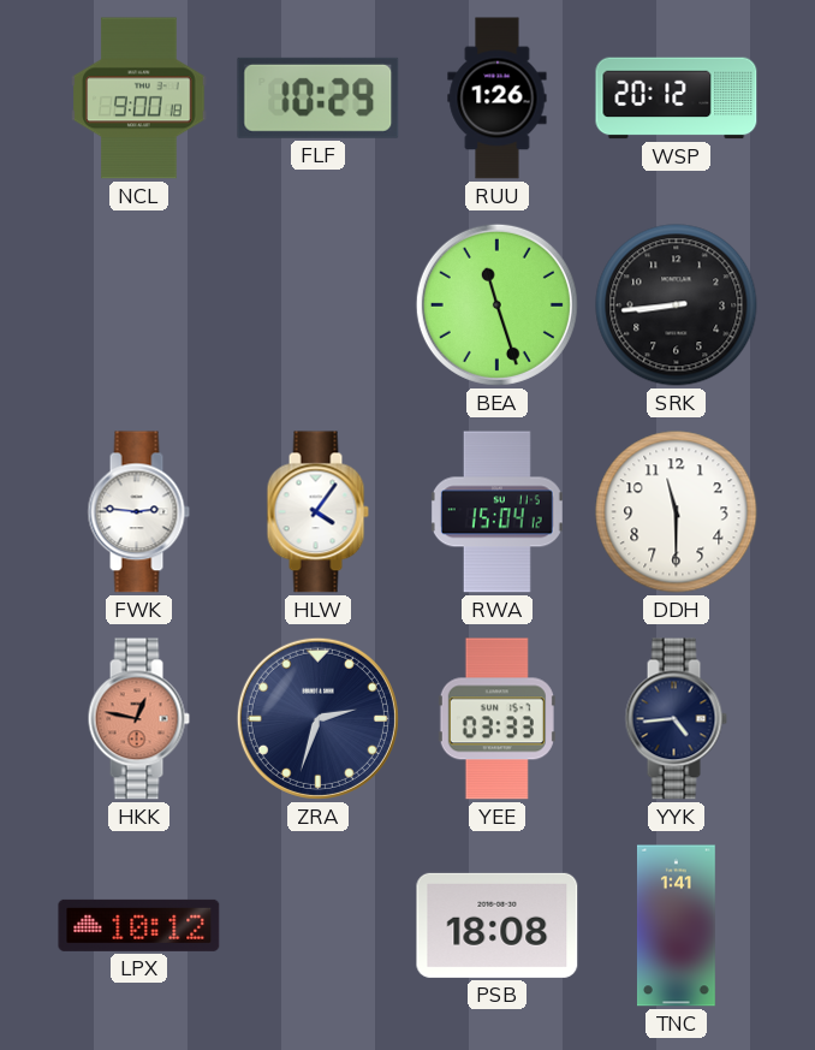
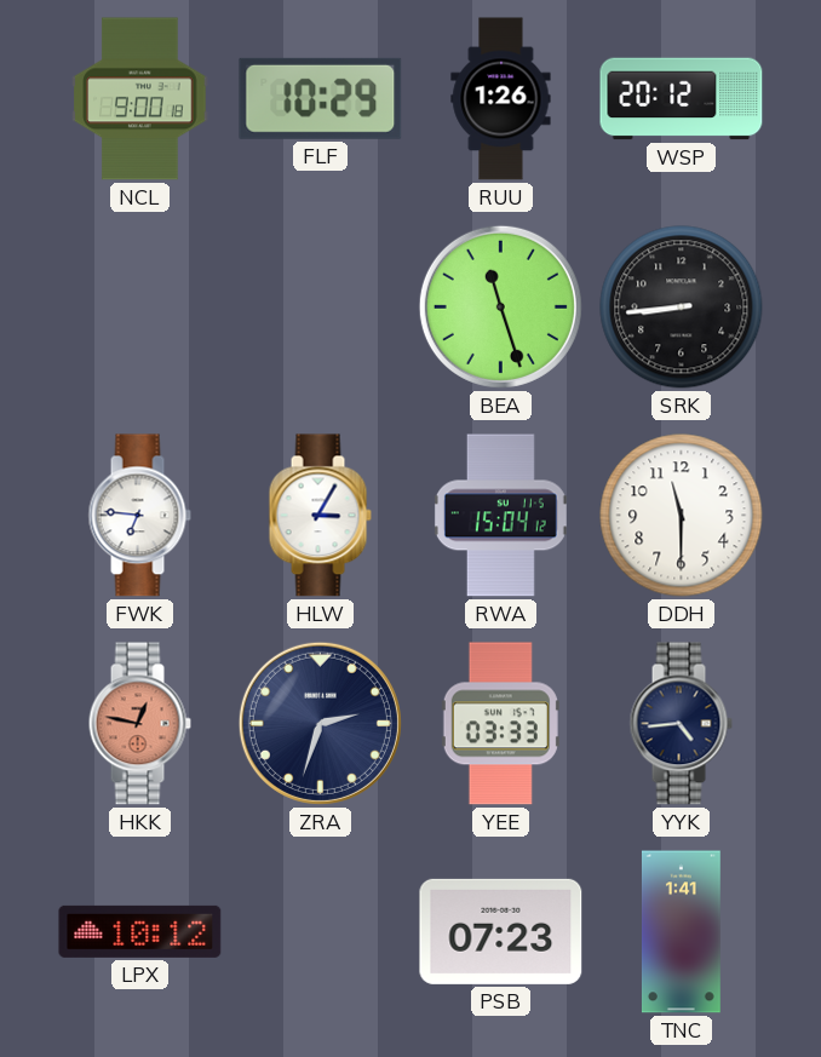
FWK: 2:46 -> 6:46 (139, 516)
HLW: 4:06 -> 3:05 (320, 516)
PSB: 18:08 -> 07:23 (501, 931)
